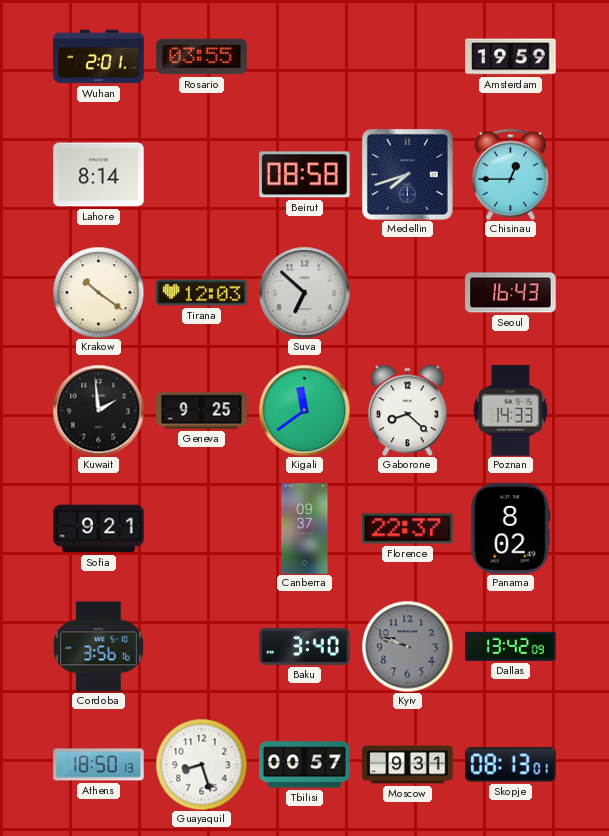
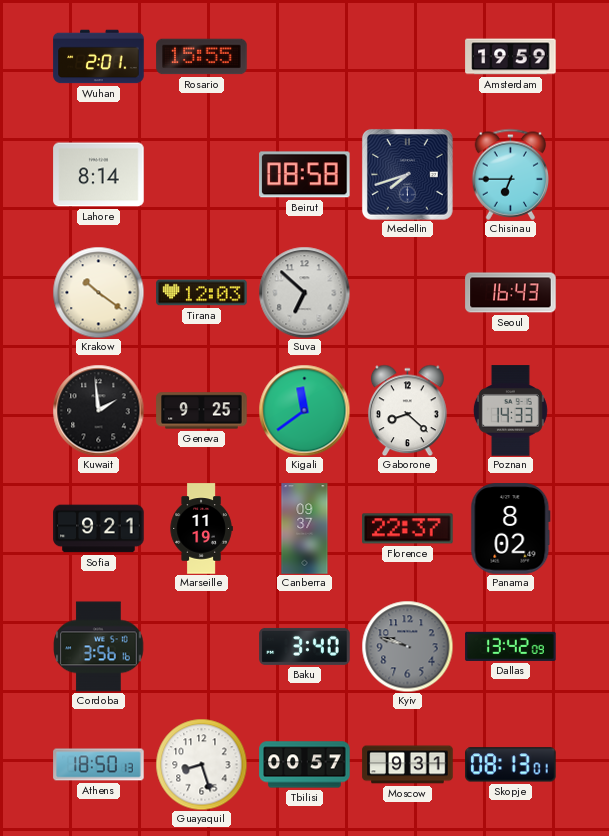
Rosario: 03:55 -> 15:55 (202, 57)
Chisinau: 12:45 -> 6:45 (511, 174)
Marseille: none -> 11:19 (201, 529)
